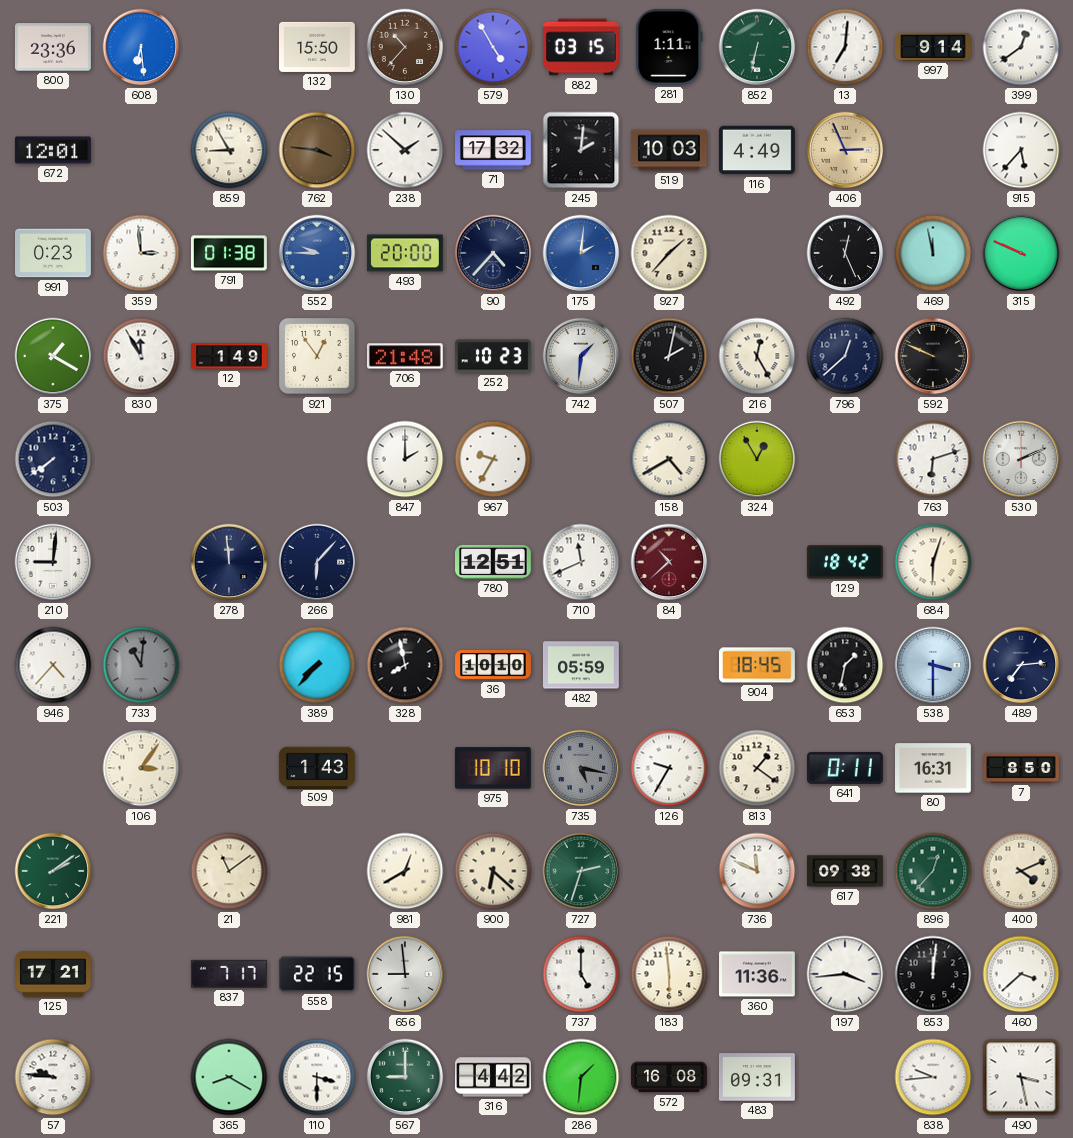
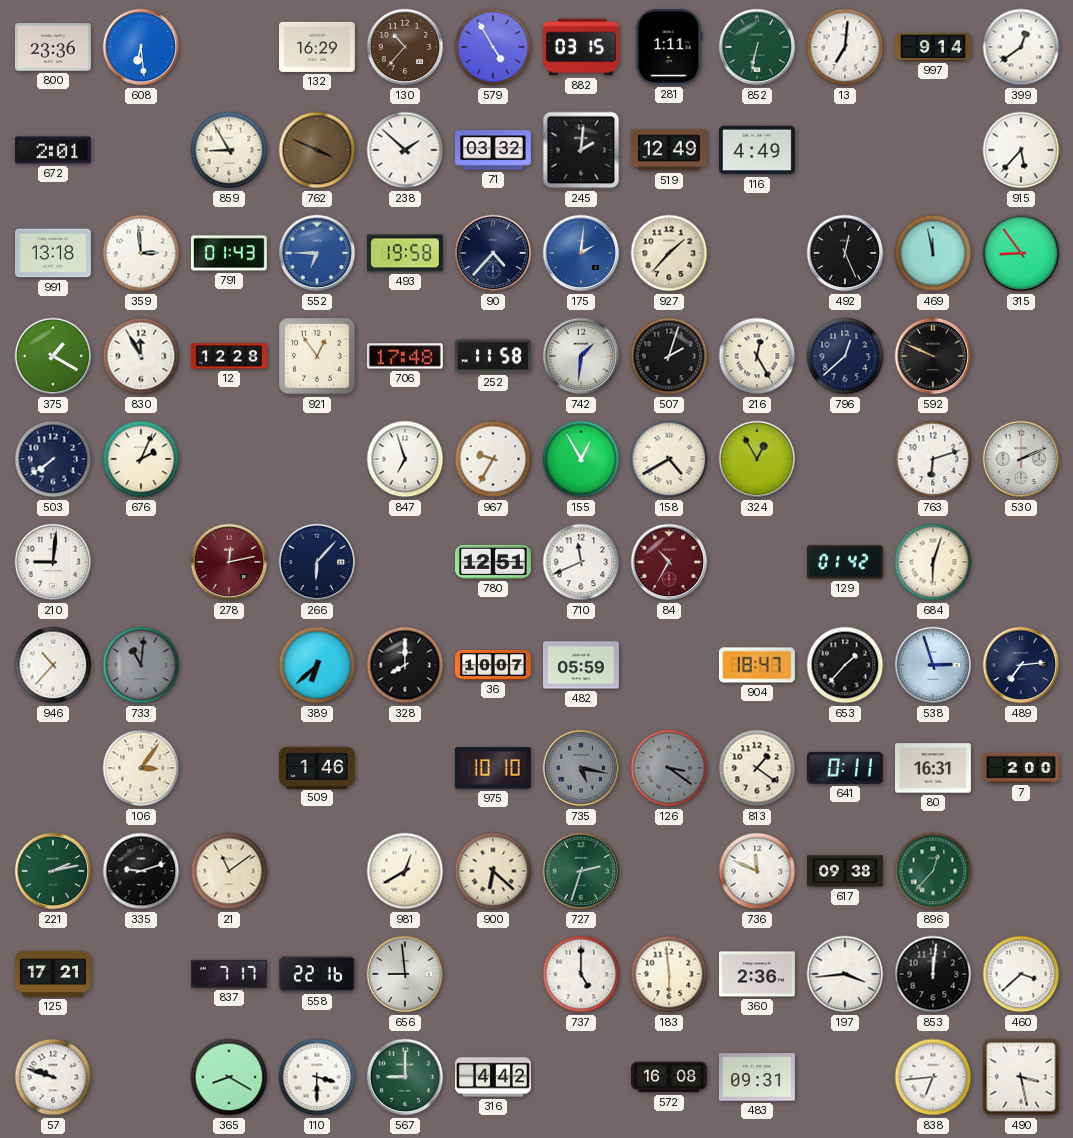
132: 15:50 -> 16:29 (318, 47)
672: 12:01 -> 2:01 (53, 150)
762: 3:46 -> 3:49 (317, 150)
71: 17:32 -> 03:32 (494, 150)
519: 10:03 -> 12:49 (669, 150)
406: 2:56 -> none (845, 150)
991: 0:23 -> 13:18 (54, 253)
791: 01:38 -> 01:43 (230, 253)
552: 9:45 -> 6:45 (317, 253)
493: 20:00 -> 19:58 (405, 253)
315: 9:49 -> 8:54 (1021, 253)
12: 1:49 -> 12:28 (230, 356)
706: 21:48 -> 17:48 (405, 356)
252: 10:23 -> 11:58 (493, 356)
507: 2:02 -> 2:03 (669, 356)
676: none -> 2:04 (141, 459)
847: 2:00 -> 6:57 (405, 459)
155: none -> 12:55 (581, 459)
278: 11:59 -> 12:13 (229, 562)
278 dial: navy -> burgundy (229, 562)
84: 10:38 -> 10:35 (669, 562)
129: 18:42 -> 01:42 (845, 562)
946: 4:37 -> 10:37 (53, 665)
389: 7:37 -> 6:38 (317, 665)
328: 7:58 -> 8:00 (405, 665)
36: 10:10 -> 10:07 (494, 665)
904: 18:45 -> 18:47 (757, 665)
653: 1:32 -> 1:37 (845, 665)
538: 3:30 -> 2:57 (933, 665)
509: 1:43 -> 1:46 (317, 767)
126: 9:35 -> 3:21 (669, 768)
126 dial: white -> grey (669, 768)
7: 8:50 -> 2:00 (1022, 768)
221: 2:09 -> 2:13 (53, 871)
335: none -> 9:12 (141, 871)
400: 4:11 -> none (1021, 871)
558: 22:15 -> 22:16 (317, 974)
360: 11:36 -> 2:36 (758, 974)
57: 9:46 -> 9:48 (53, 1077)
286: 1:31 -> none (581, 1077)
838: 9:44 -> 6:44 (933, 1077)
